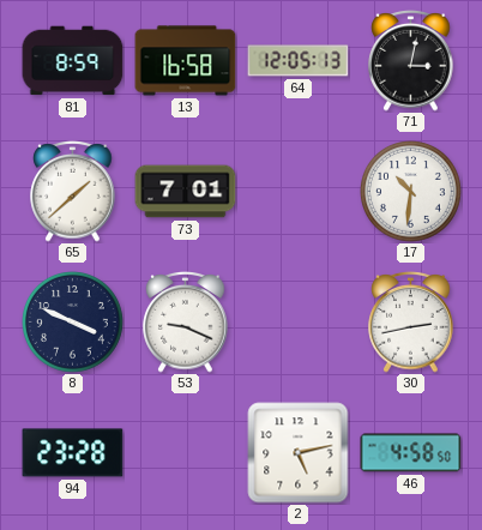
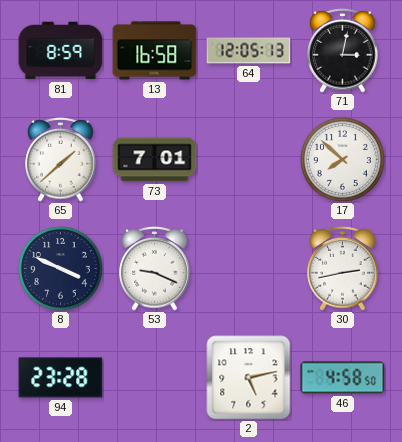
17: 10:31 -> 7:52 (343, 160)
